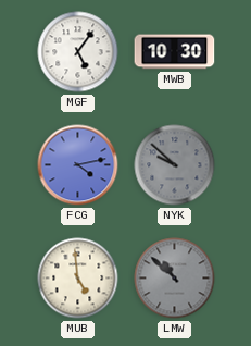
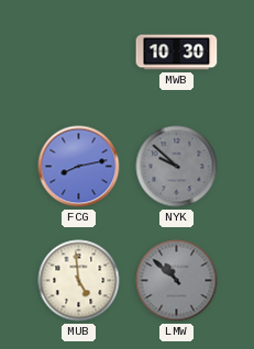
MGF: 5:06 -> none (78, 52)
FCG: 4:13 -> 8:13 (79, 167)
